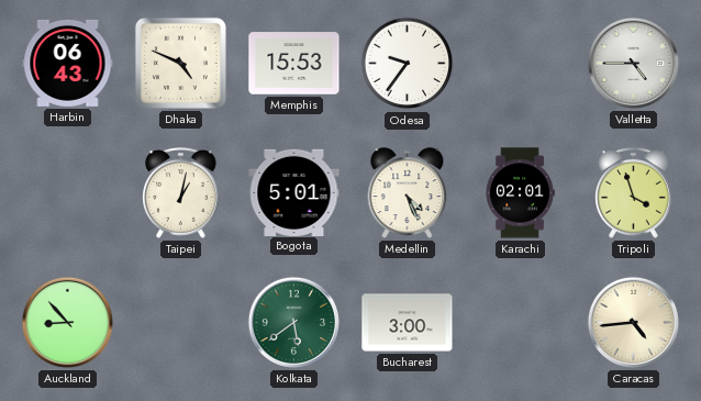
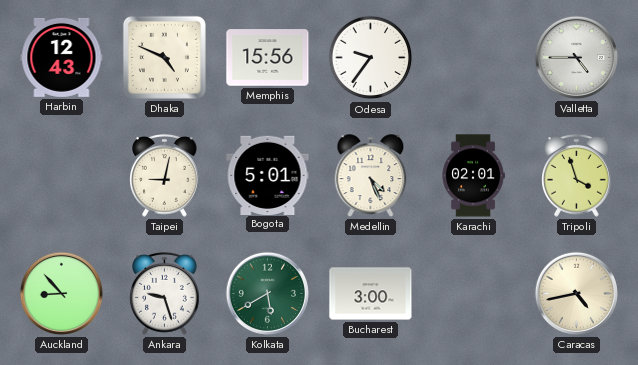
Harbin: 06:43 -> 12:43 (62, 57)
Memphis: 15:53 -> 15:56 (268, 58)
Taipei: 1:02 -> 9:02 (165, 175)
Ankara: none -> 9:27 (165, 293)
Kolkata: 5:39 -> 5:40 (267, 293)
Caracas: 4:44 -> 4:43 (576, 293)
